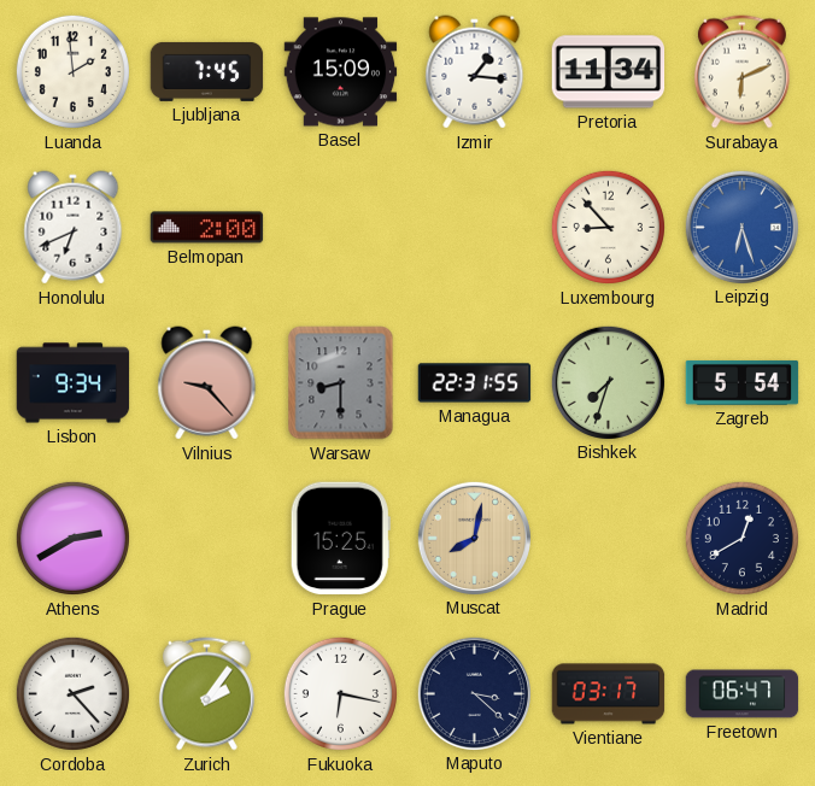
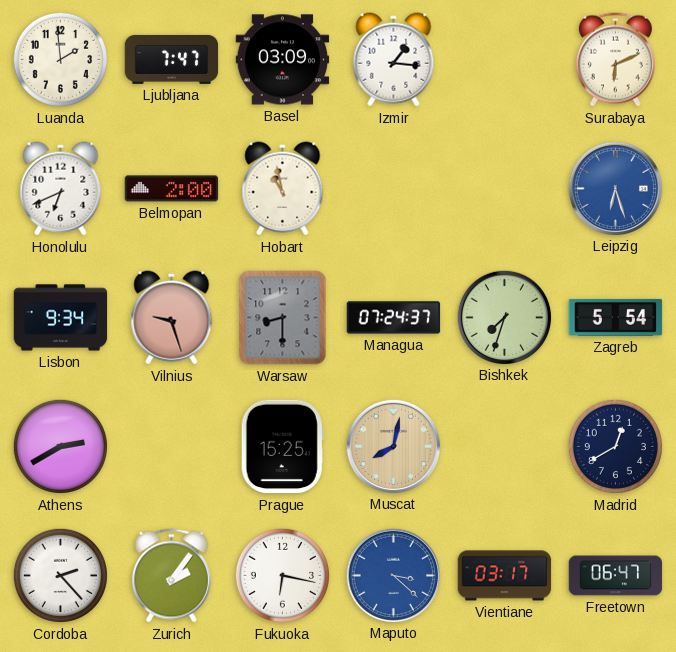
Ljubljana: 7:45 -> 7:47 (172, 59)
Basel: 15:09 -> 03:09 (283, 60)
Pretoria: 11:34 -> none (609, 72)
Hobart: none -> 10:58 (283, 189)
Luxembourg: 8:53 -> none (608, 227)
Vilnius: 9:23 -> 9:27 (172, 318)
Managua: 22:31 -> 07:24 (394, 318)
Maputo dial: navy -> blue (393, 575)
